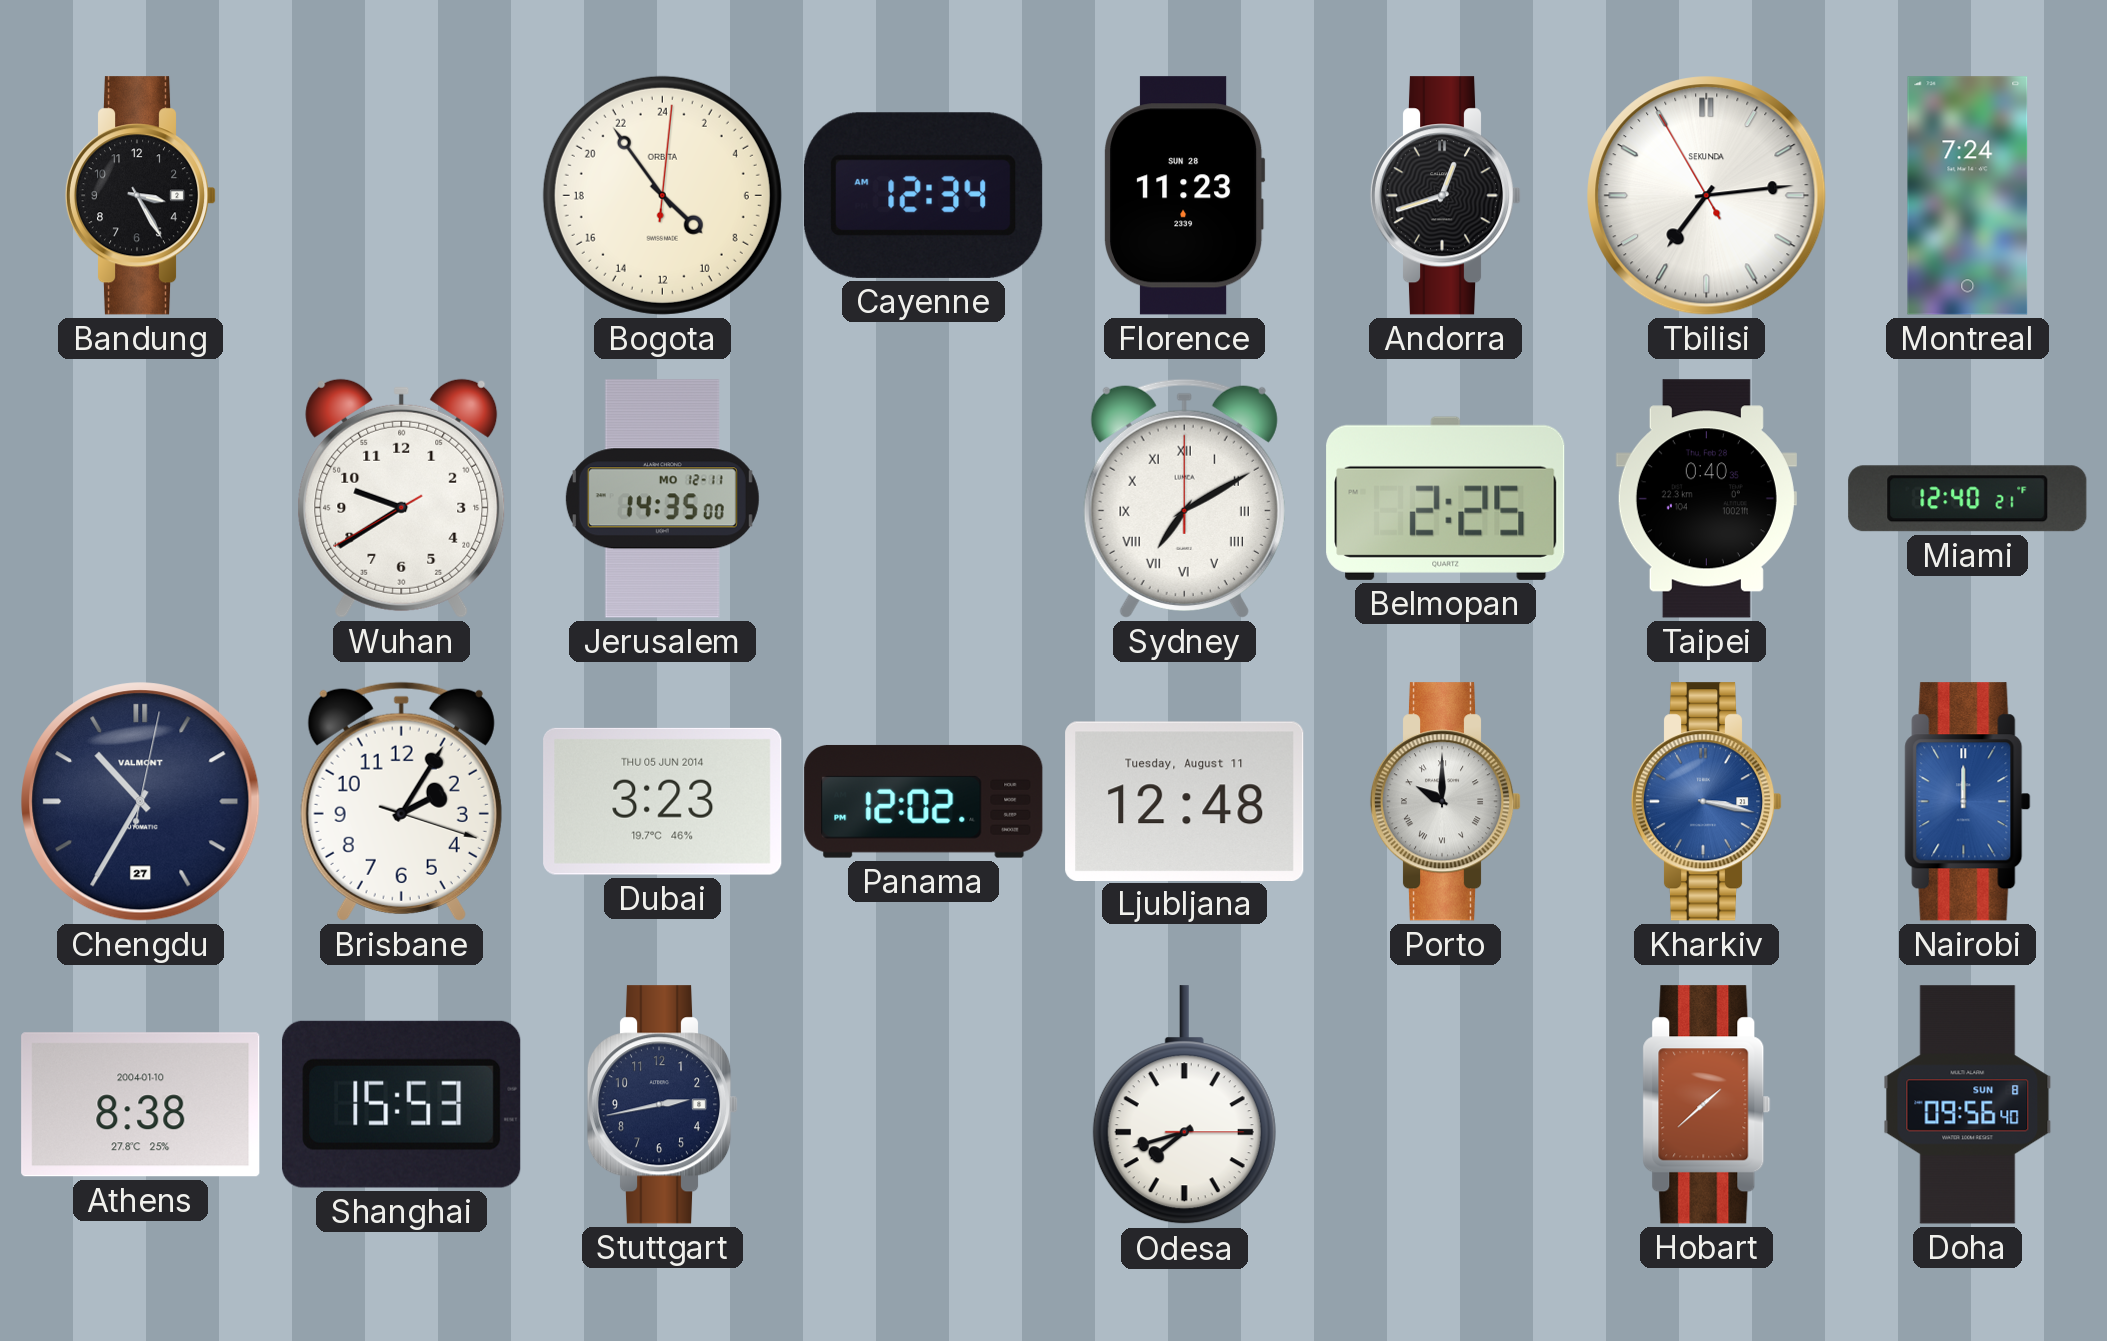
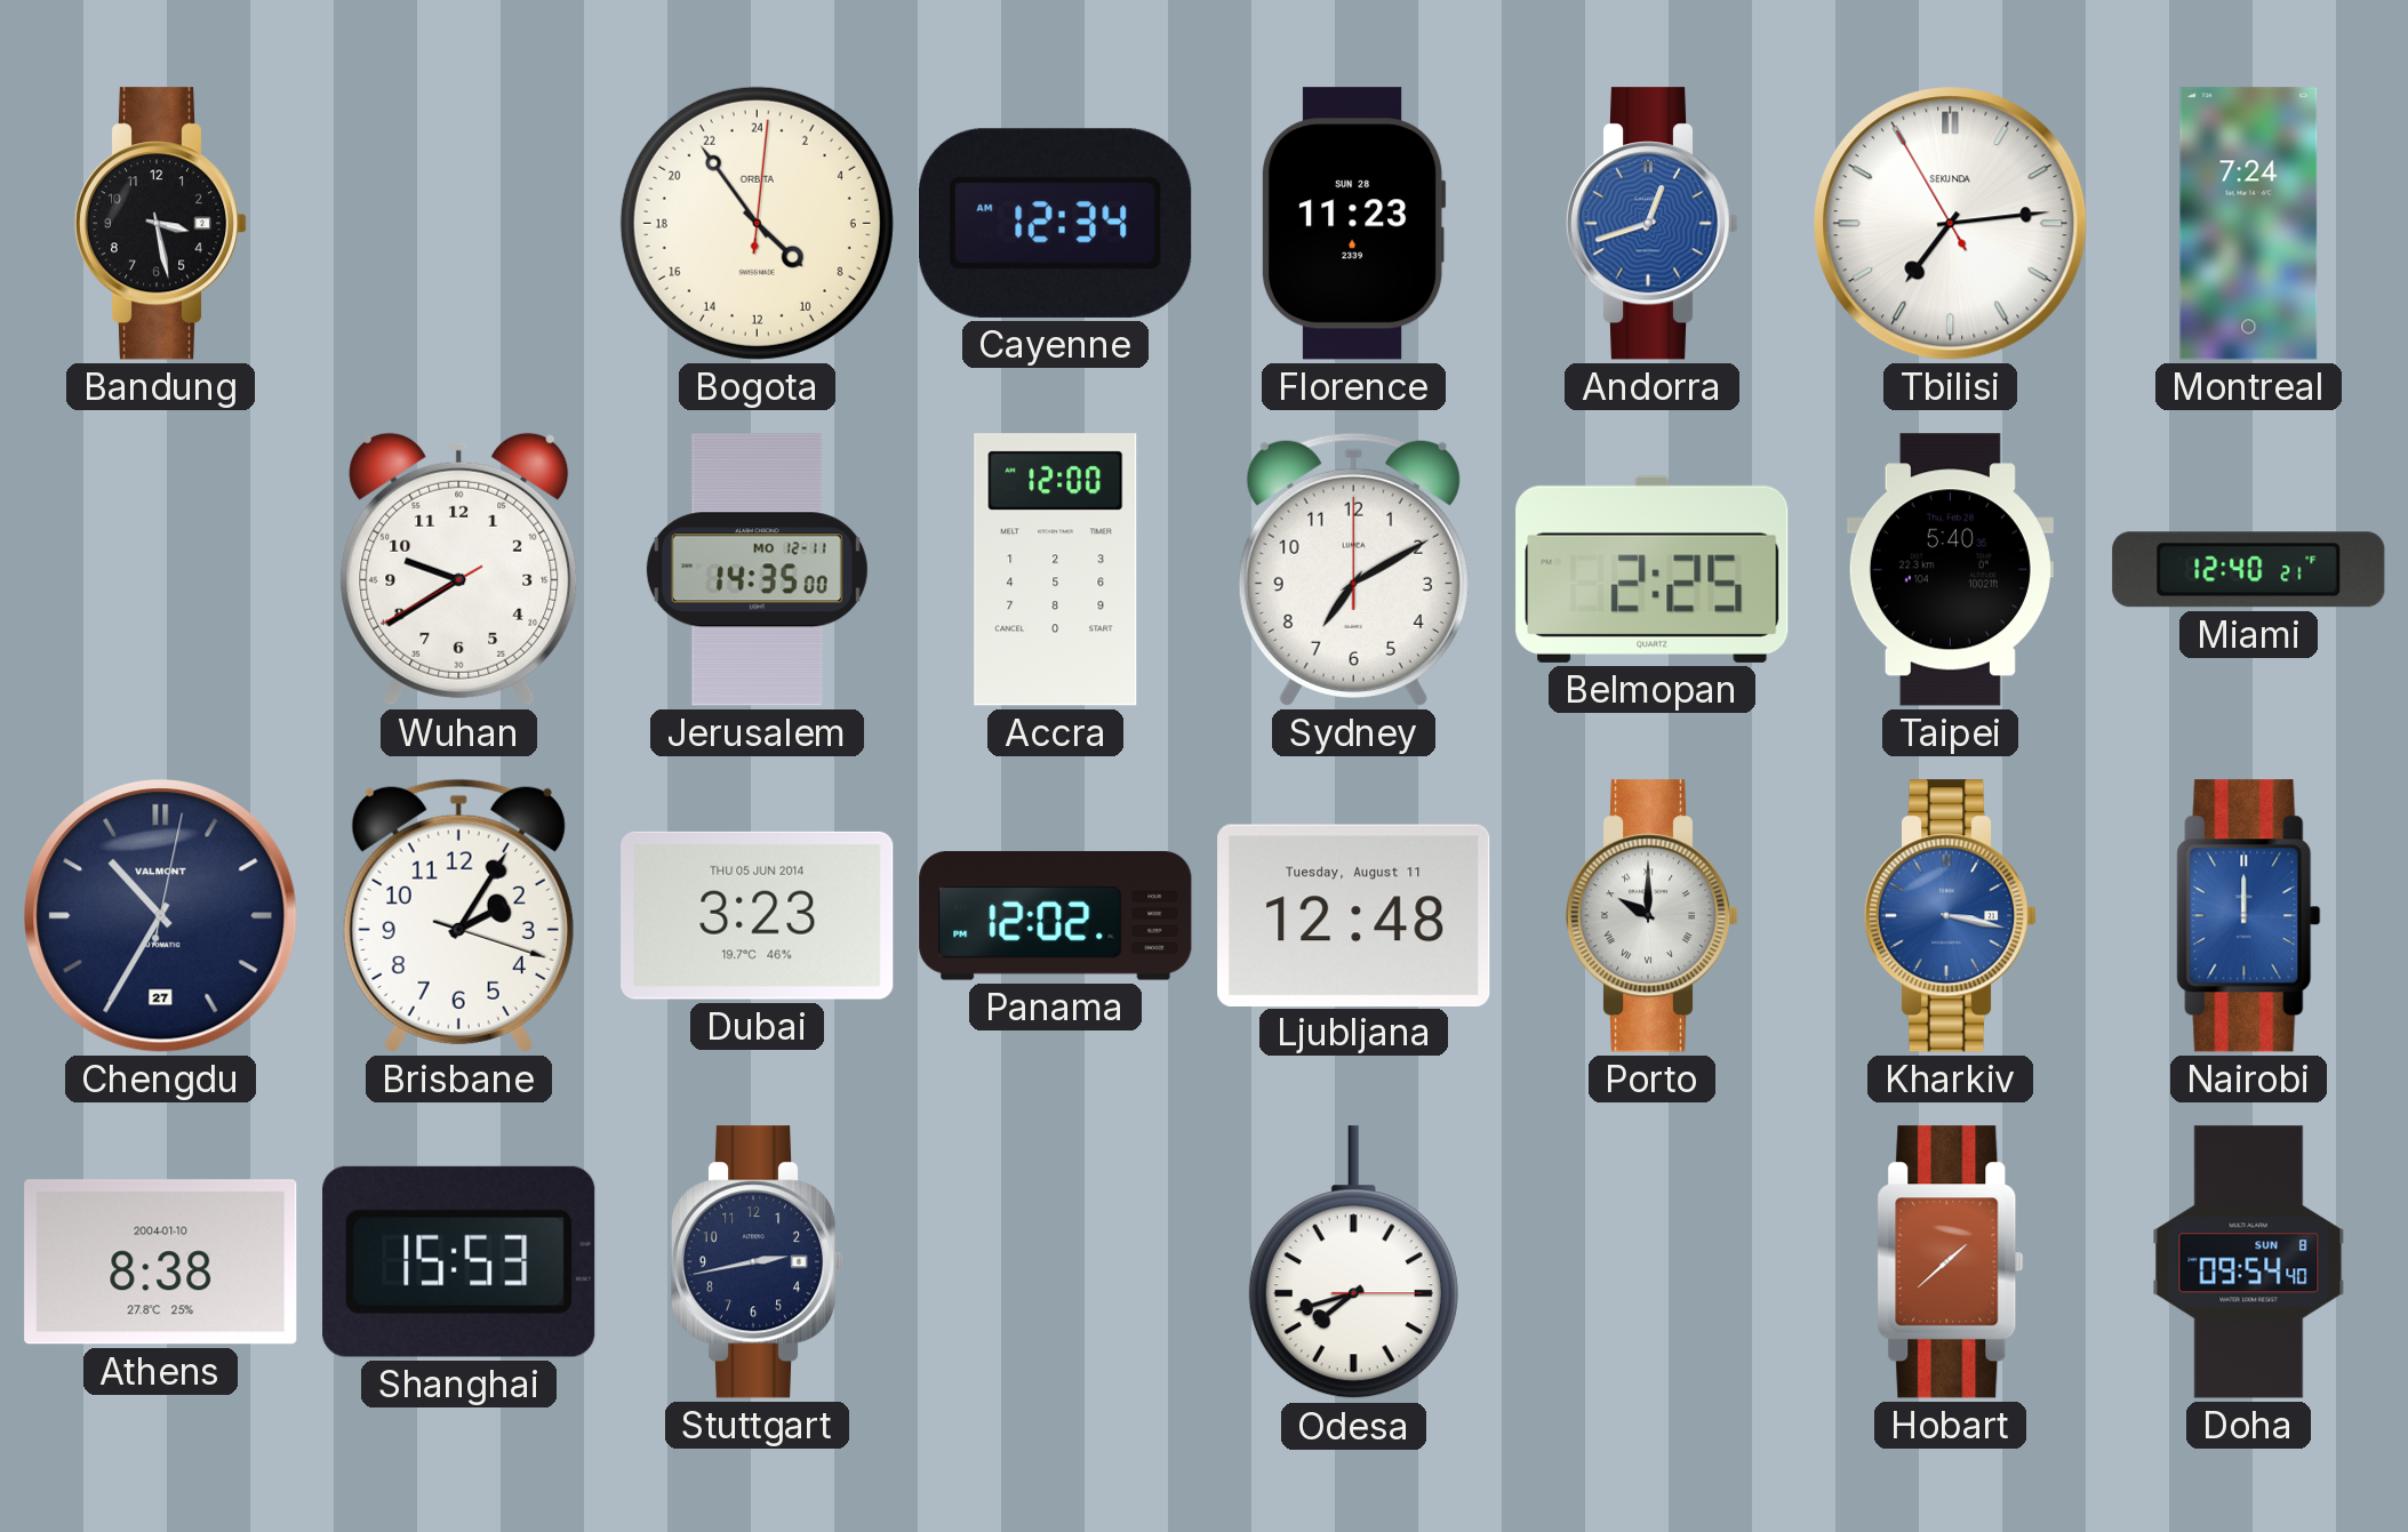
Bandung: 3:25 -> 3:28 (161, 224)
Andorra dial: black -> blue (1653, 224)
Accra: none -> 12:00 (1056, 570)
Sydney numerals: Roman -> Arabic (1353, 569)
Taipei: 0:40 -> 5:40 (1950, 570)
Doha: 09:56 -> 09:54 (2249, 1262)
